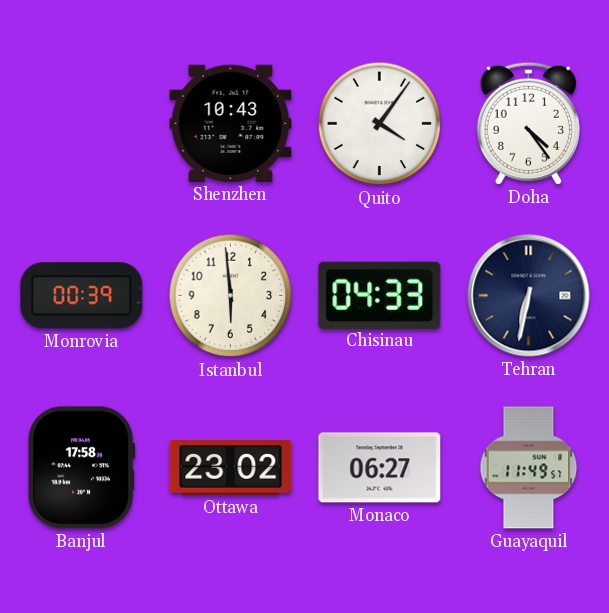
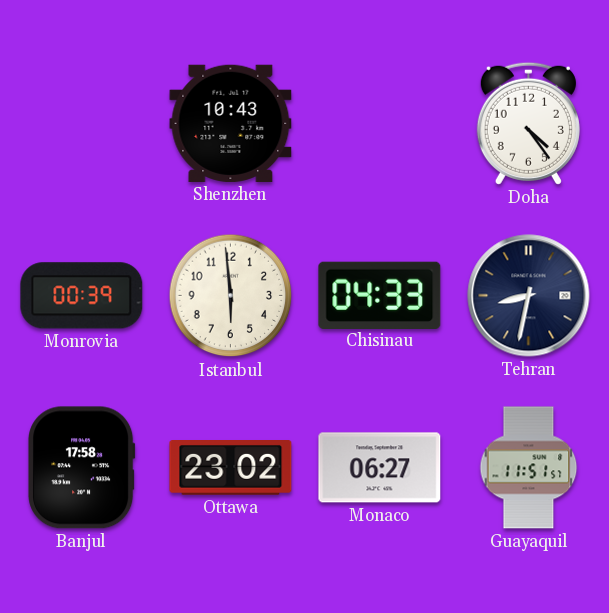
Quito: 4:06 -> none (380, 124)
Tehran: 6:32 -> 8:32 (529, 296)
Guayaquil: 11:49 -> 11:51 (529, 468)
